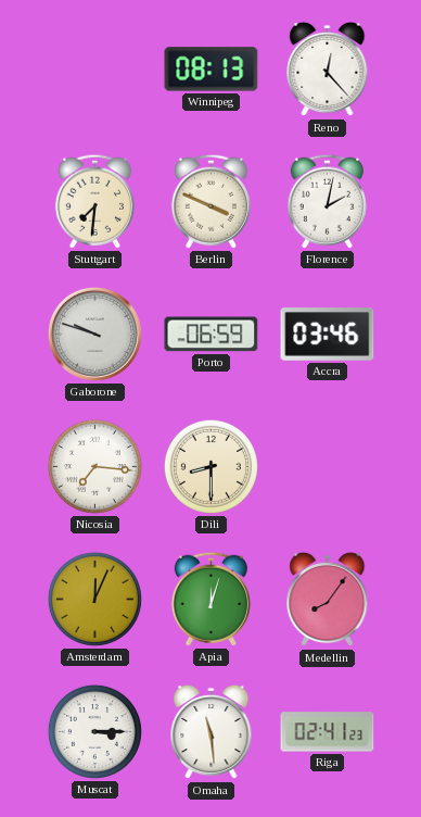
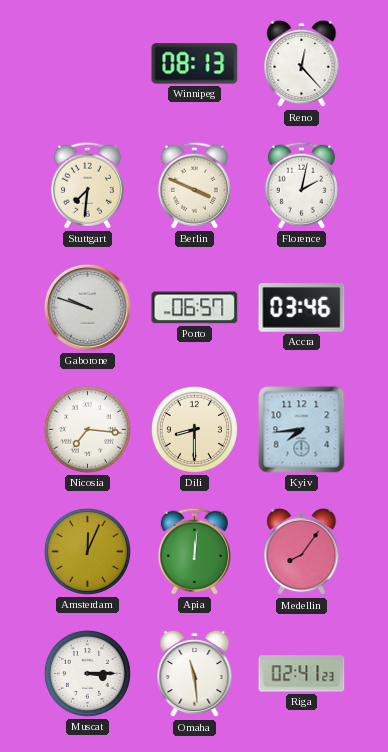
Porto: 06:59 -> 06:57 (195, 308)
Kyiv: none -> 7:44 (302, 430)
Apia: 12:03 -> 12:01 (194, 551)
